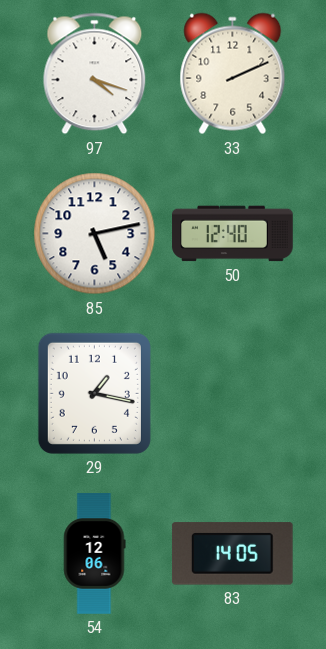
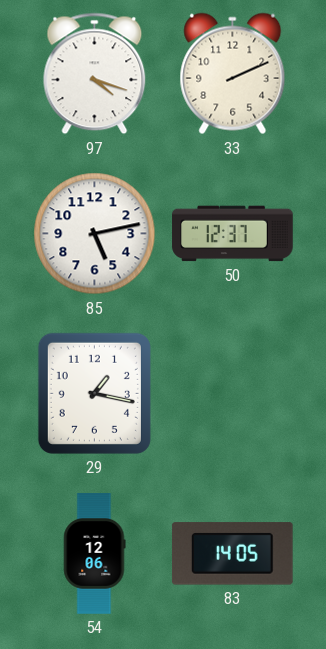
50: 12:40 -> 12:37 (233, 234)
